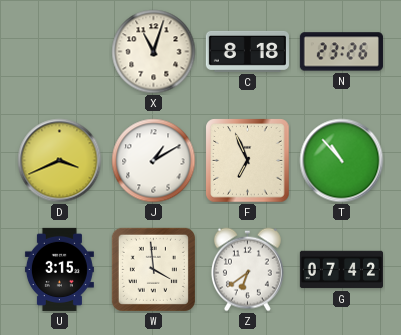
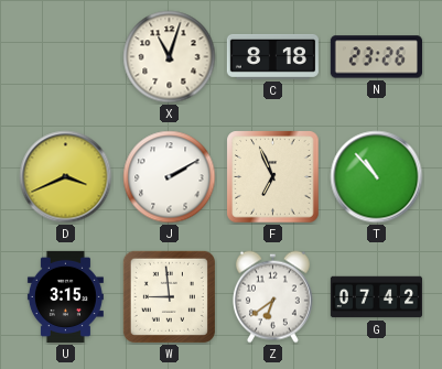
J: 1:10 -> 2:10 (170, 177)
W: 3:59 -> 8:59 (169, 296)
